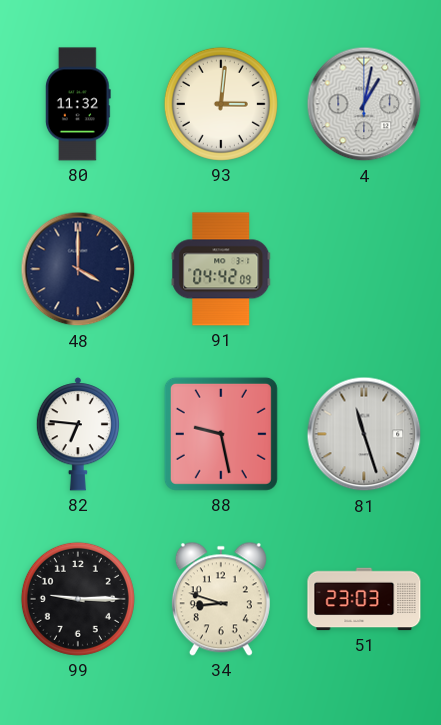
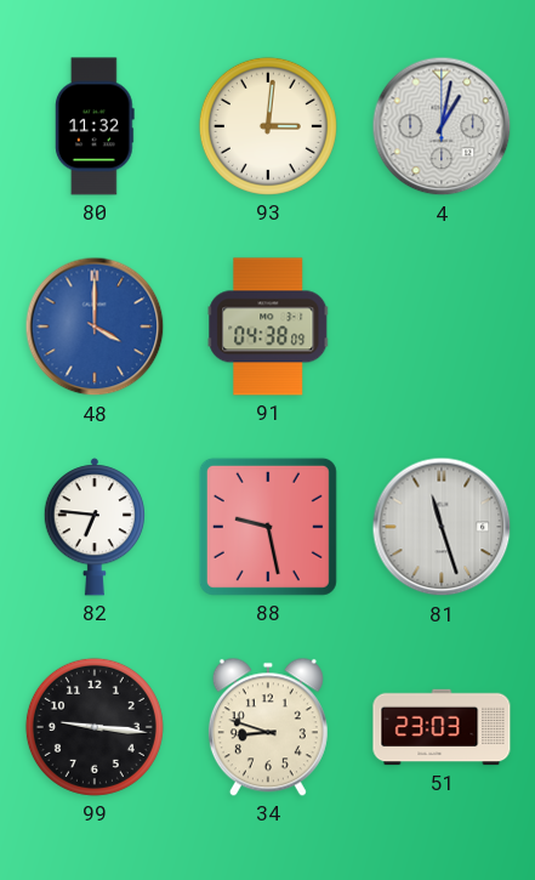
48 dial: navy -> blue (95, 327)
91: 04:42 -> 04:38 (268, 327)
99: 9:15 -> 9:16 (95, 727)
